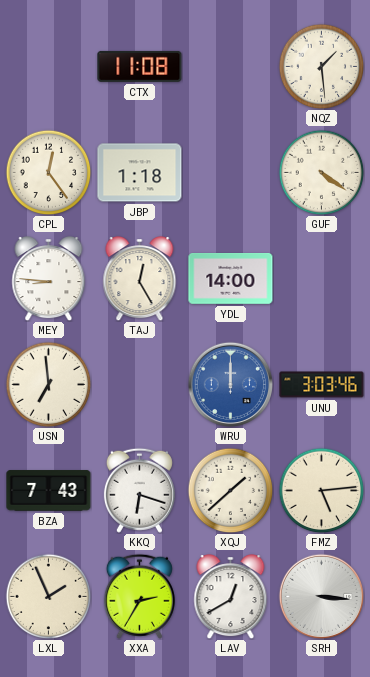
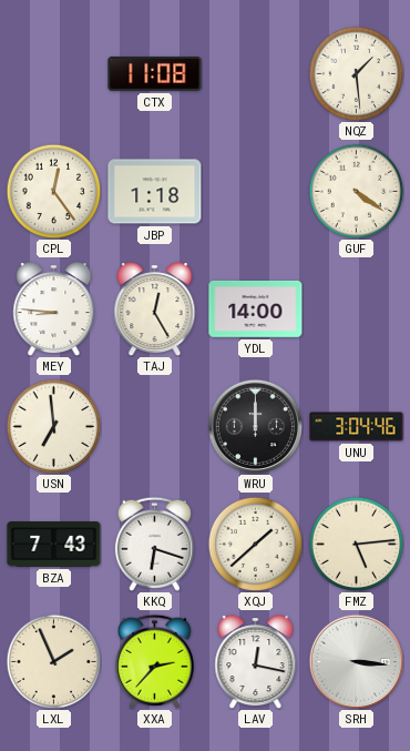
WRU dial: blue -> black (255, 426)
UNU: 3:03 -> 3:04 (357, 427)
XXA: 2:35 -> 2:37 (154, 661)
LAV: 12:40 -> 12:17 (256, 662)
